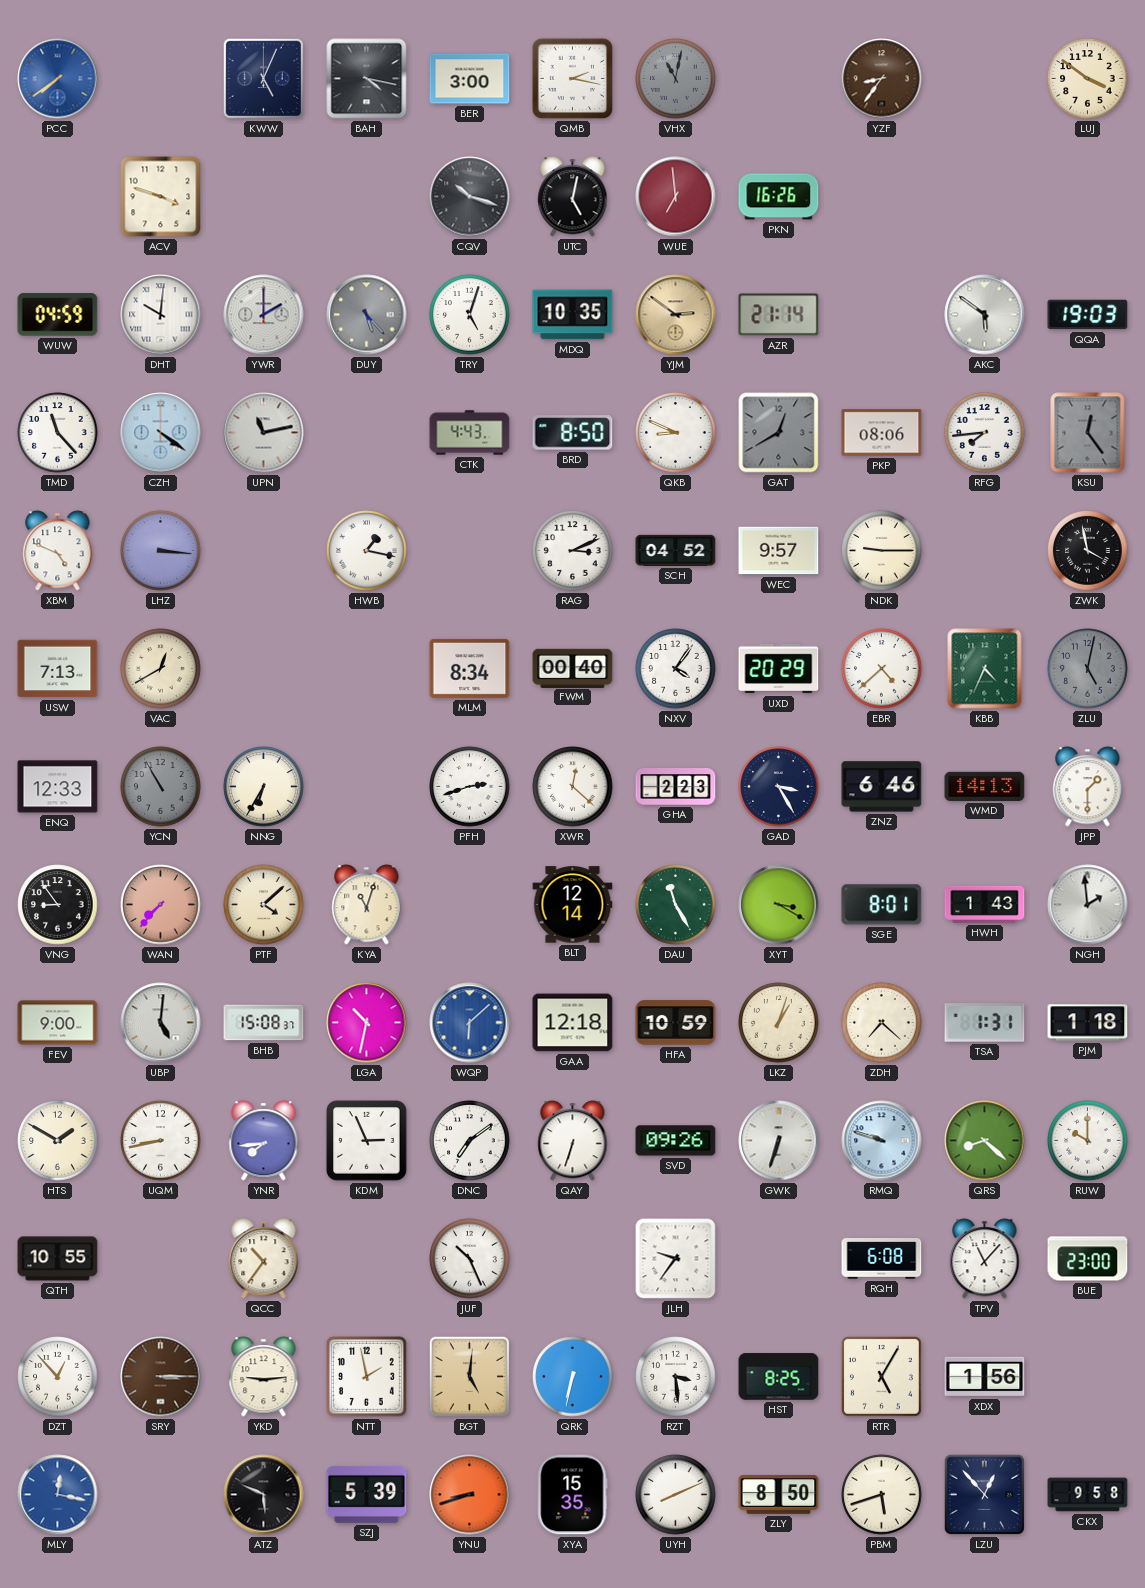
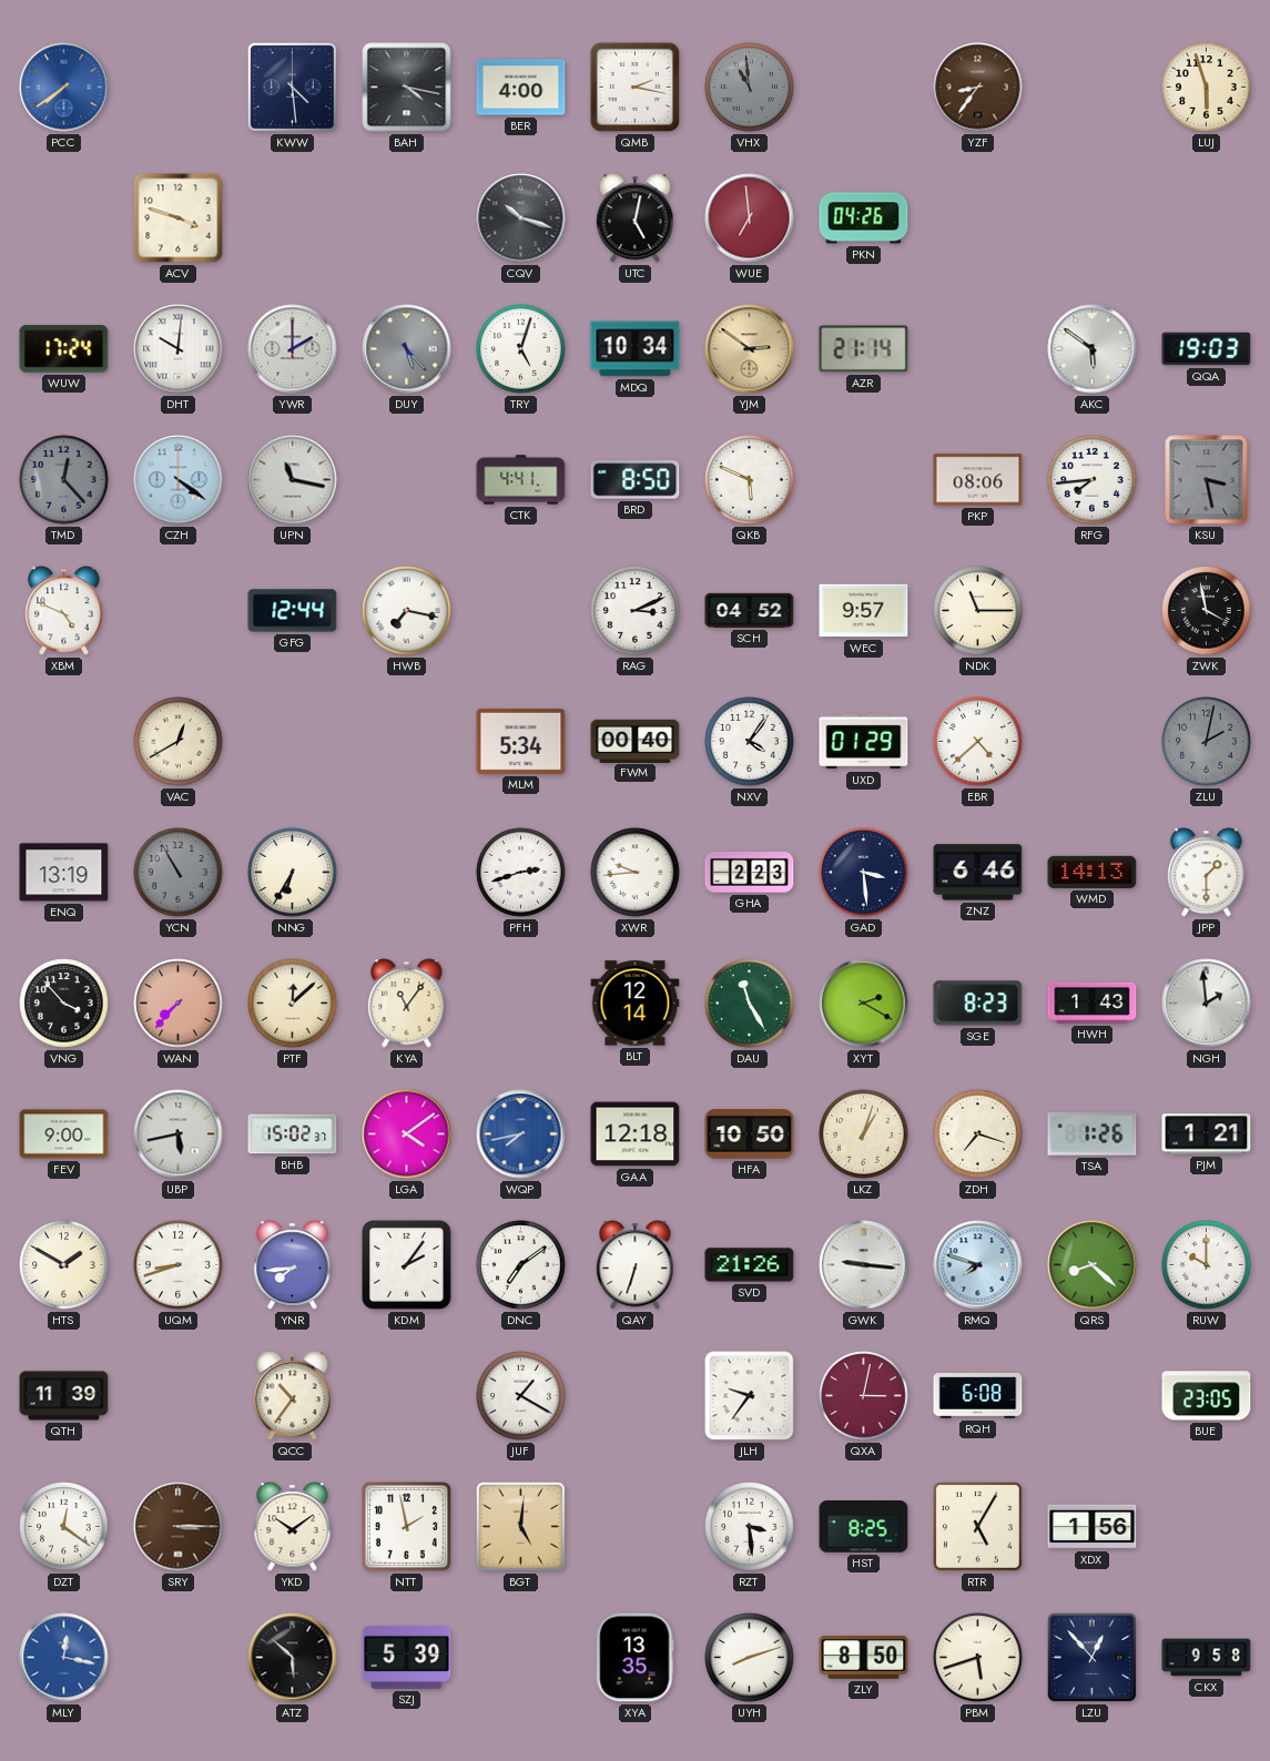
KWW: 5:04 -> 4:29 (292, 86)
BER: 3:00 -> 4:00 (521, 88)
VHX: 11:02 -> 10:59 (750, 88)
LUJ: 3:51 -> 5:57 (1207, 88)
PKN: 16:26 -> 04:26 (864, 218)
WUW: 04:59 -> 17:24 (64, 349)
MDQ: 10:35 -> 10:34 (636, 349)
TMD: 11:23 -> 12:23 (64, 480)
TMD dial: white -> grey (64, 480)
UPN: 11:13 -> 11:17 (293, 480)
CTK: 4:43 -> 4:41 (521, 480)
QKB: 8:49 -> 5:49 (750, 480)
GAT: 12:40 -> none (779, 433)
KSU: 12:24 -> 3:28 (1207, 480)
LHZ: 3:16 -> none (161, 551)
GFG: none -> 12:44 (293, 611)
HWB: 1:17 -> 7:17 (407, 611)
NDK: 9:15 -> 11:15 (978, 611)
USW: 7:13 -> none (58, 669)
MLM: 8:34 -> 5:34 (521, 741)
UXD: 20:29 -> 01:29 (864, 742)
KBB: 4:34 -> none (985, 669)
ZLU: 5:02 -> 2:02 (1207, 742)
ENQ: 12:33 -> 13:19 (64, 873)
XWR: 12:22 -> 9:44 (636, 873)
GAD: 3:25 -> 3:29 (864, 873)
VNG: 8:54 -> 3:53 (64, 1004)
PTF: 4:08 -> 12:08 (293, 1004)
KYA: 11:03 -> 11:06 (407, 1004)
XYT: 3:20 -> 2:20 (864, 1004)
SGE: 8:01 -> 8:23 (978, 1004)
UBP: 5:01 -> 5:43 (179, 1134)
BHB: 15:08 -> 15:02 (293, 1134)
LGA: 10:32 -> 4:09 (407, 1134)
WQP: 6:08 -> 7:43 (521, 1134)
HFA: 10:59 -> 10:50 (750, 1134)
ZDH: 7:22 -> 7:18 (978, 1134)
TSA: 1:31 -> 1:26 (1093, 1134)
PJM: 1:18 -> 1:21 (1207, 1134)
UQM: 8:43 -> 8:42 (179, 1265)
KDM: 2:56 -> 2:06 (407, 1265)
SVD: 09:26 -> 21:26 (750, 1265)
GWK: 6:33 -> 9:16 (864, 1265)
RMQ: 9:48 -> 7:48 (978, 1265)
QTH: 10:55 -> 11:39 (64, 1396)
JUF: 10:26 -> 1:20 (521, 1396)
QXA: none -> 3:02 (864, 1396)
TPV: 11:07 -> none (985, 1259)
BUE: 23:00 -> 23:05 (1207, 1396)
DZT: 12:53 -> 12:21 (64, 1527)
YKD: 9:14 -> 10:09 (293, 1527)
QRK: 6:32 -> none (573, 1377)
ATZ: 5:49 -> 5:52 (293, 1658)
YNU: 8:42 -> none (470, 1495)
XYA: 15:35 -> 13:35 (634, 1658)
UYH: 8:11 -> 8:12 (750, 1658)
